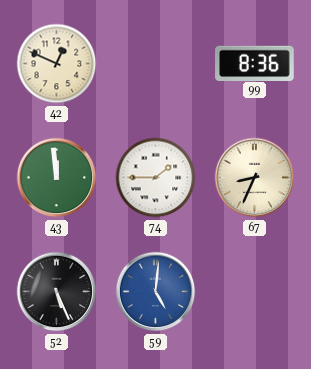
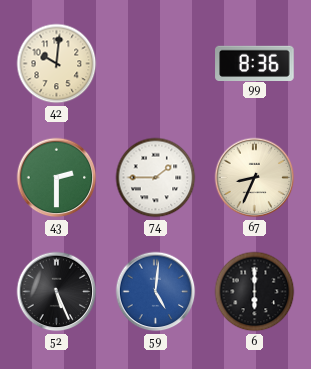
42: 12:49 -> 10:01 (57, 64)
43: 11:59 -> 2:30 (57, 178)
6: none -> 6:00 (255, 292)
